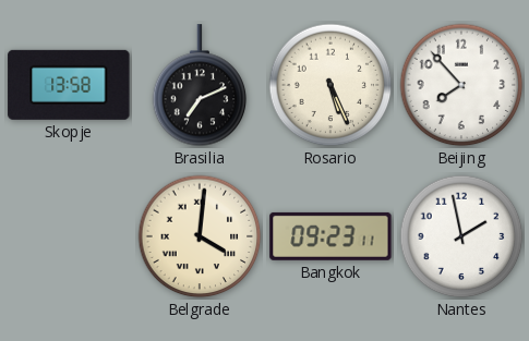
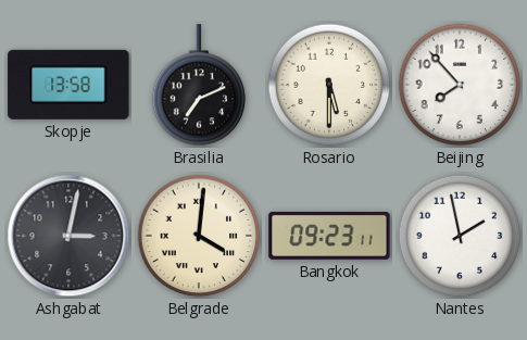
Rosario: 5:26 -> 5:30 (329, 85)
Ashgabat: none -> 3:02 (68, 236)
